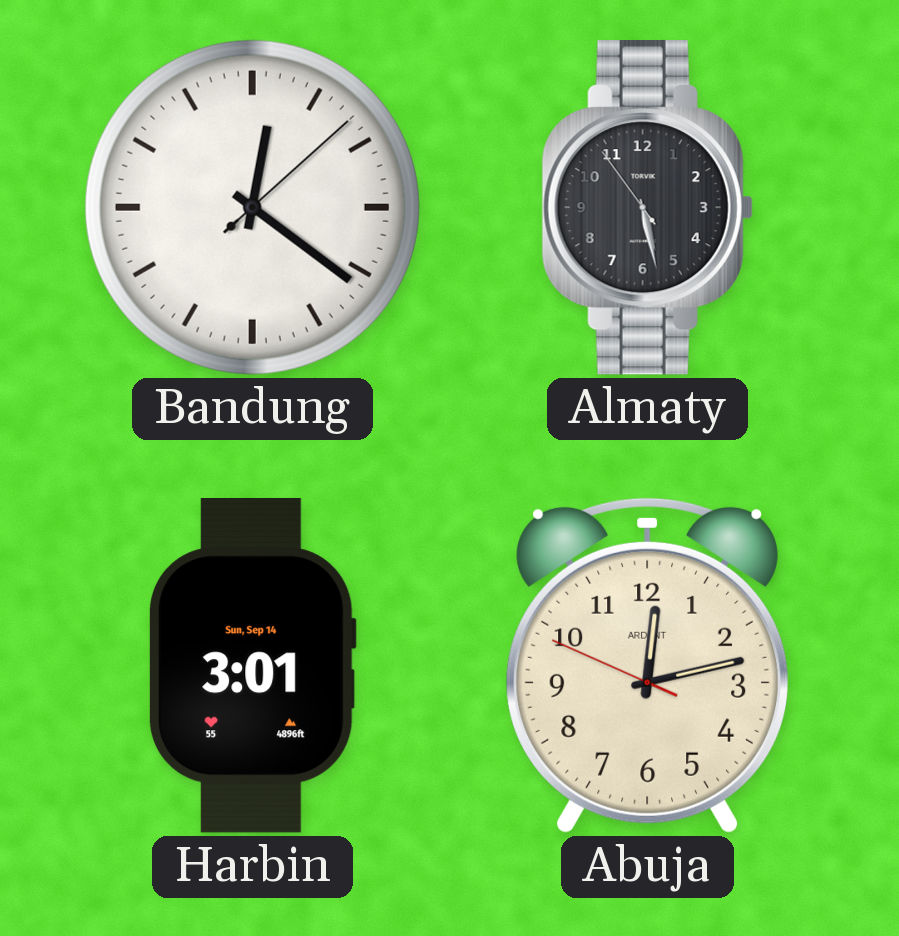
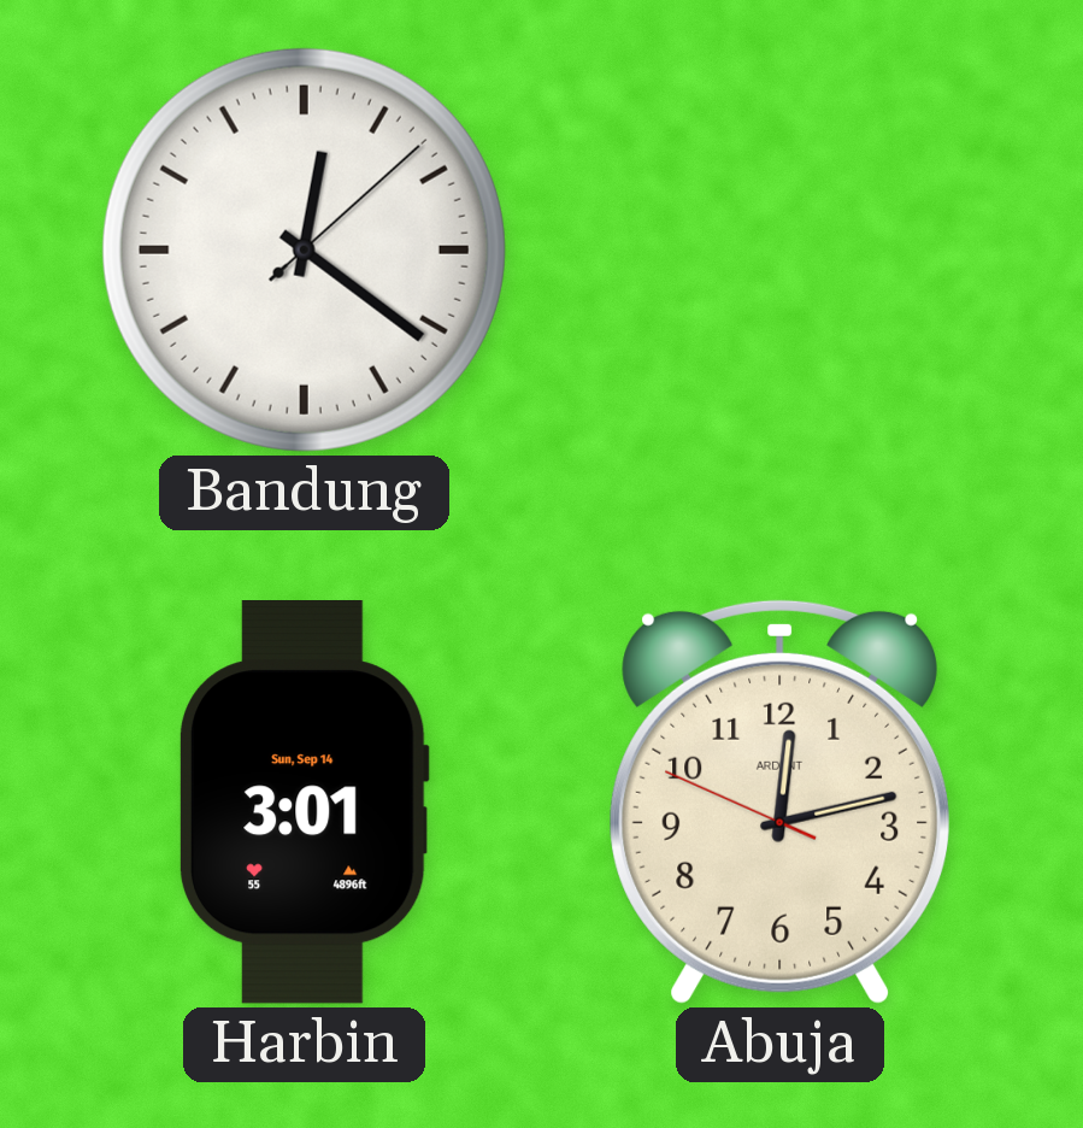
Almaty: 5:27 -> none (647, 208)
